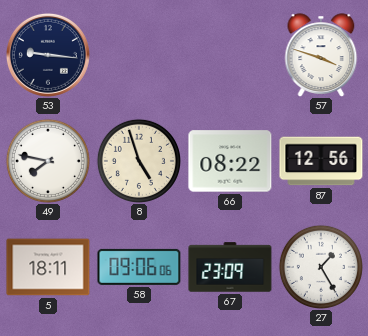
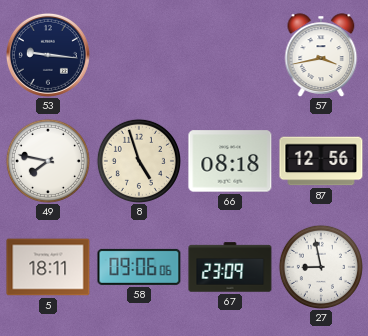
57: 3:48 -> 3:43 (321, 55)
66: 08:22 -> 08:18 (230, 161)
27: 1:25 -> 8:58 (321, 267)
